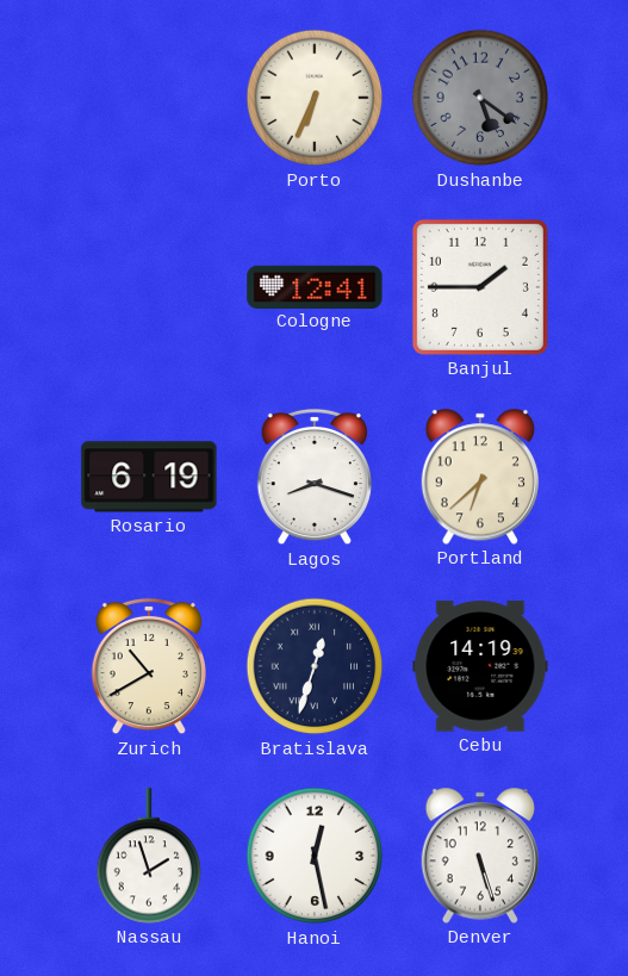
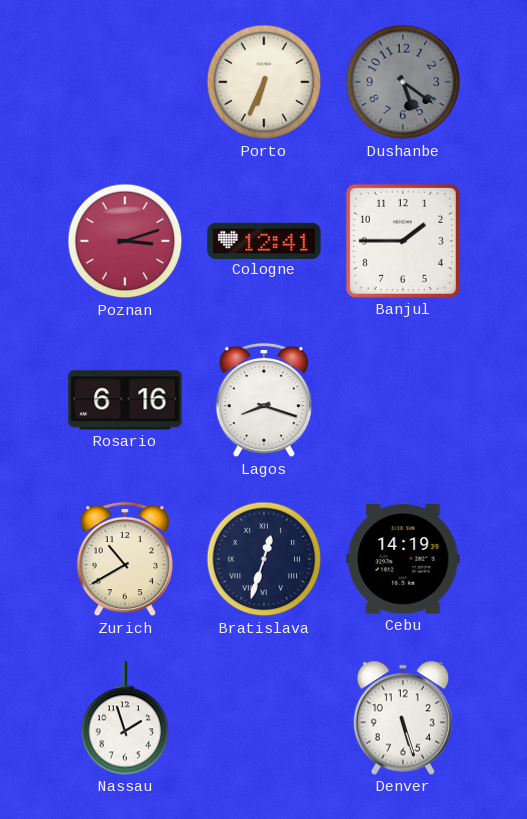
Poznan: none -> 3:12 (125, 241)
Rosario: 6:19 -> 6:16 (125, 400)
Portland: 6:38 -> none (479, 477)
Hanoi: 12:28 -> none (315, 856)
